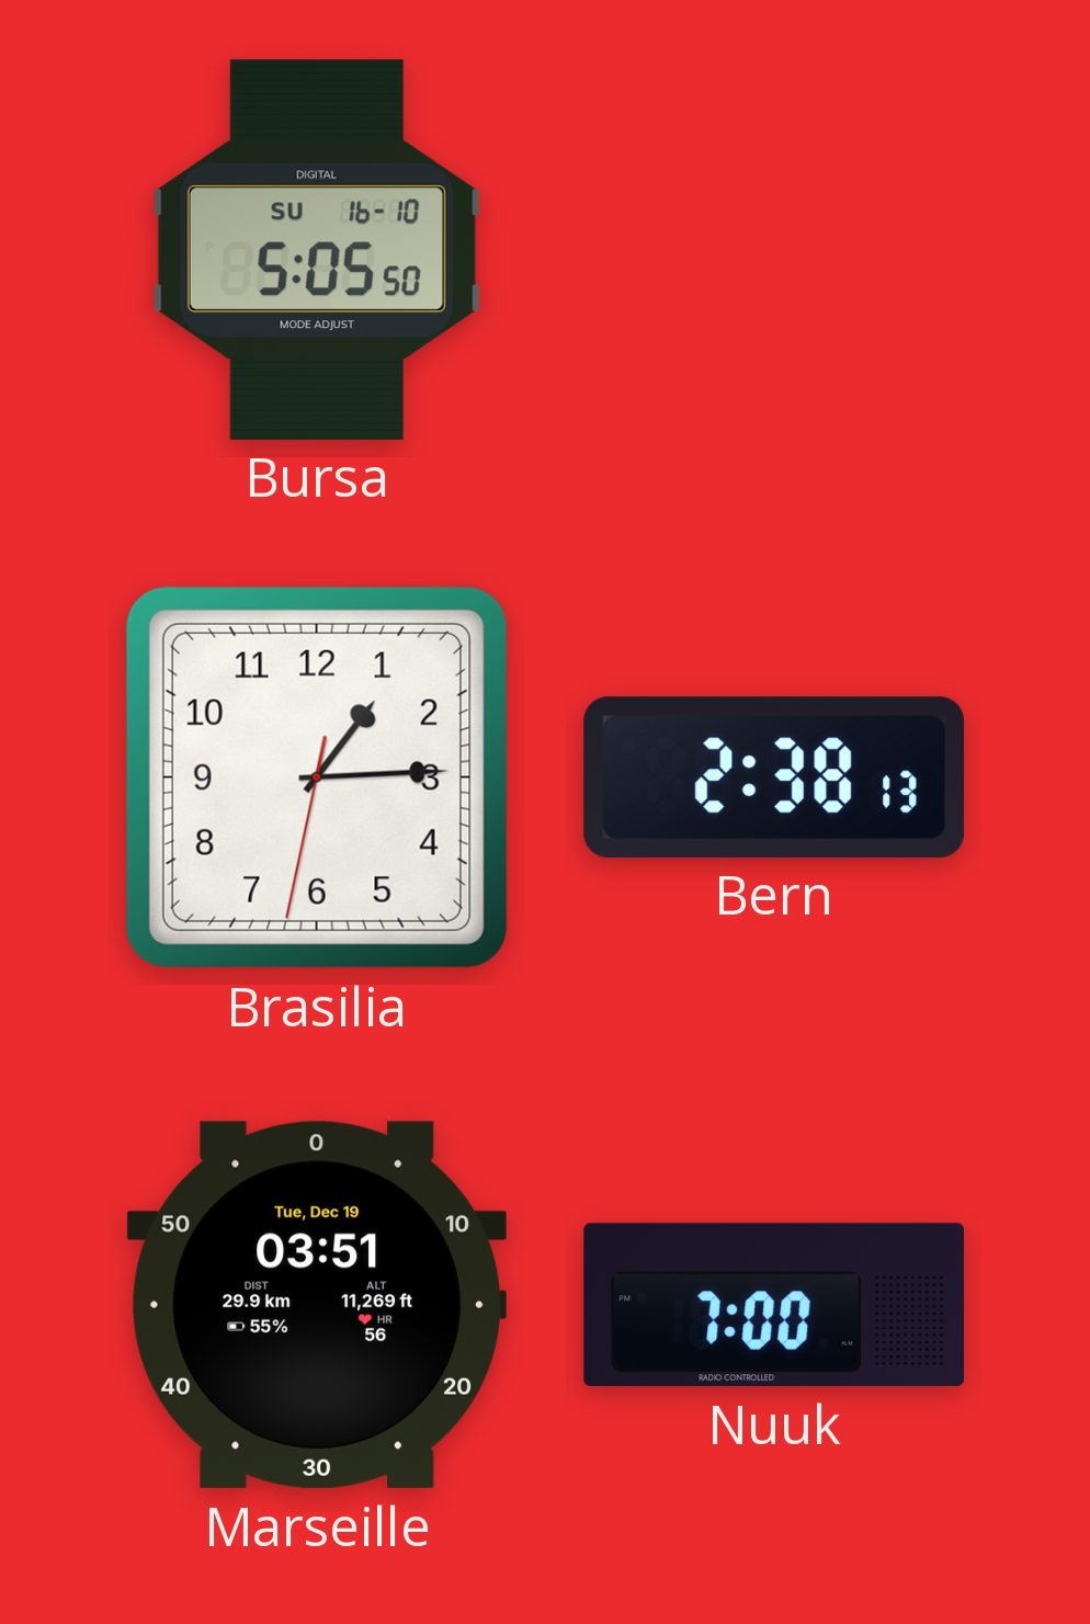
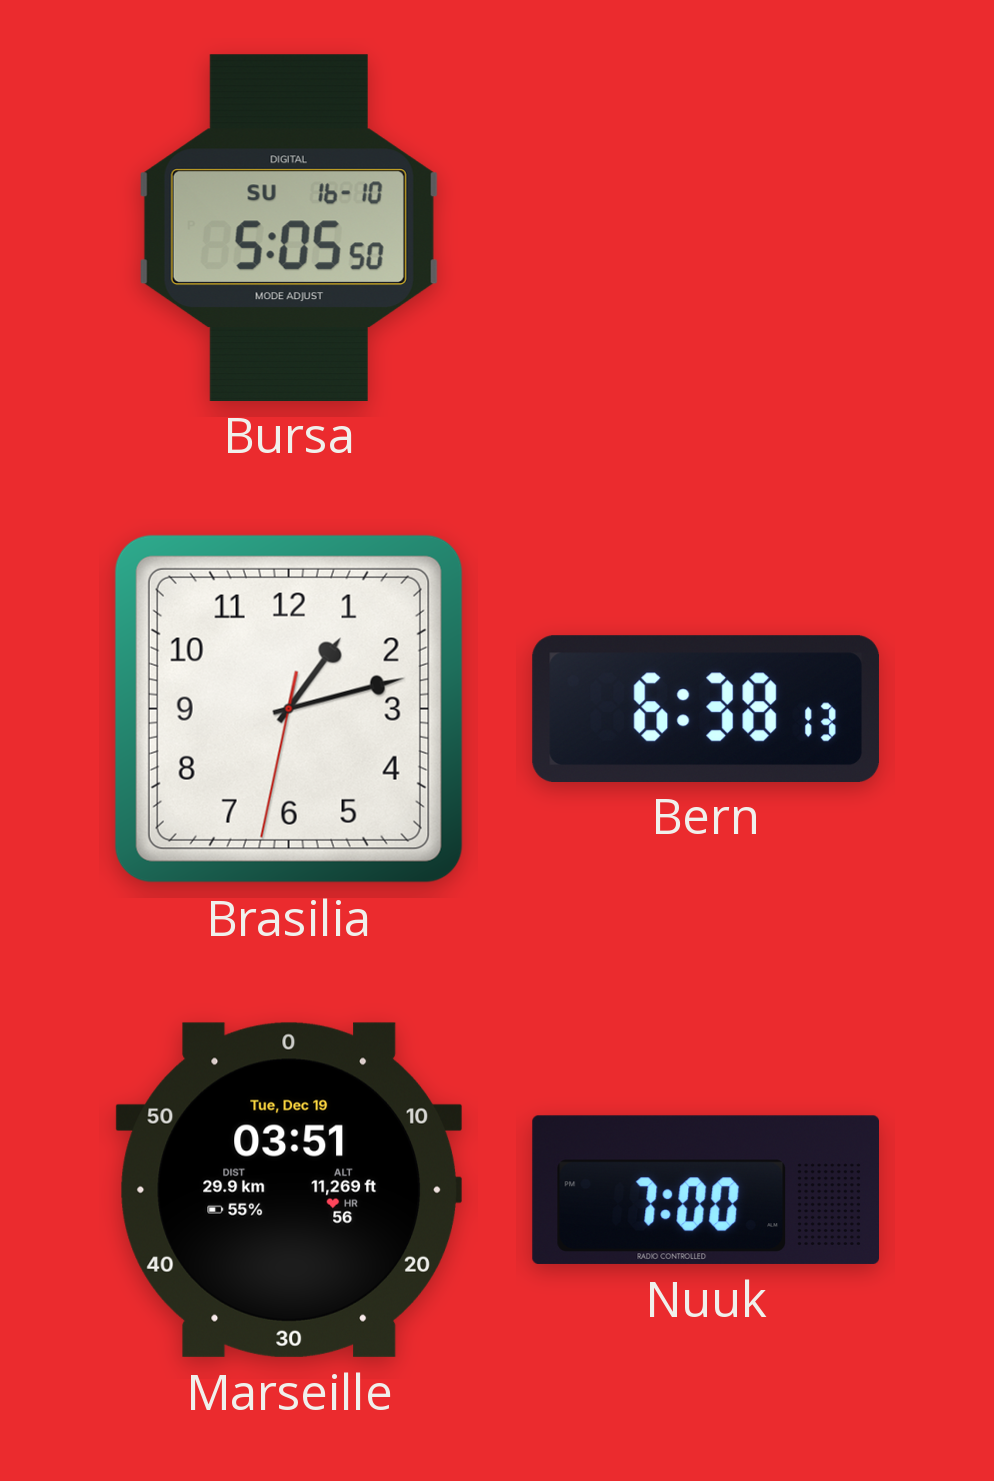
Brasilia: 1:14 -> 1:12 (289, 709)
Bern: 2:38 -> 6:38 (706, 708)
